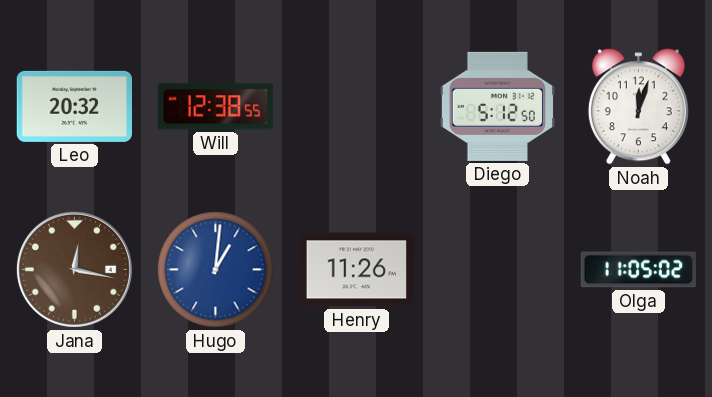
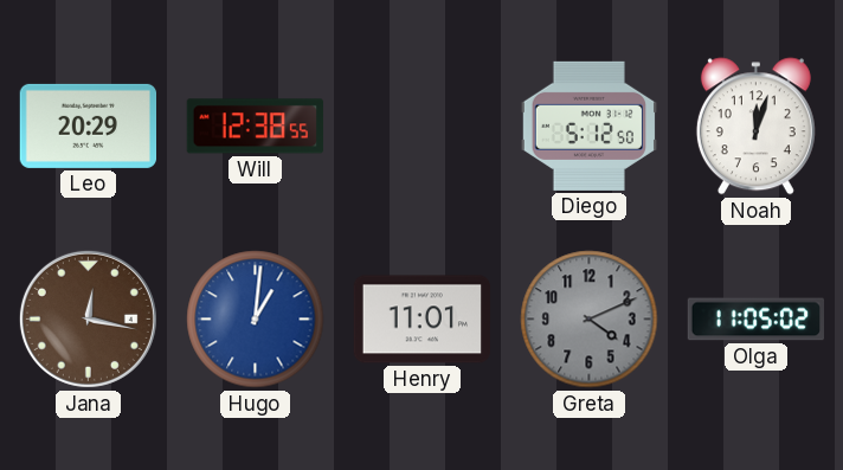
Leo: 20:32 -> 20:29 (88, 125)
Henry: 11:26 -> 11:01 (421, 320)
Greta: none -> 4:11 (590, 320)
